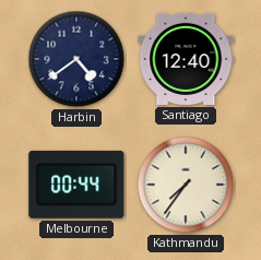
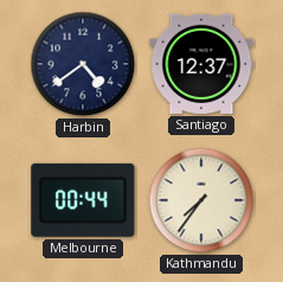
Santiago: 12:40 -> 12:37 (201, 64)
